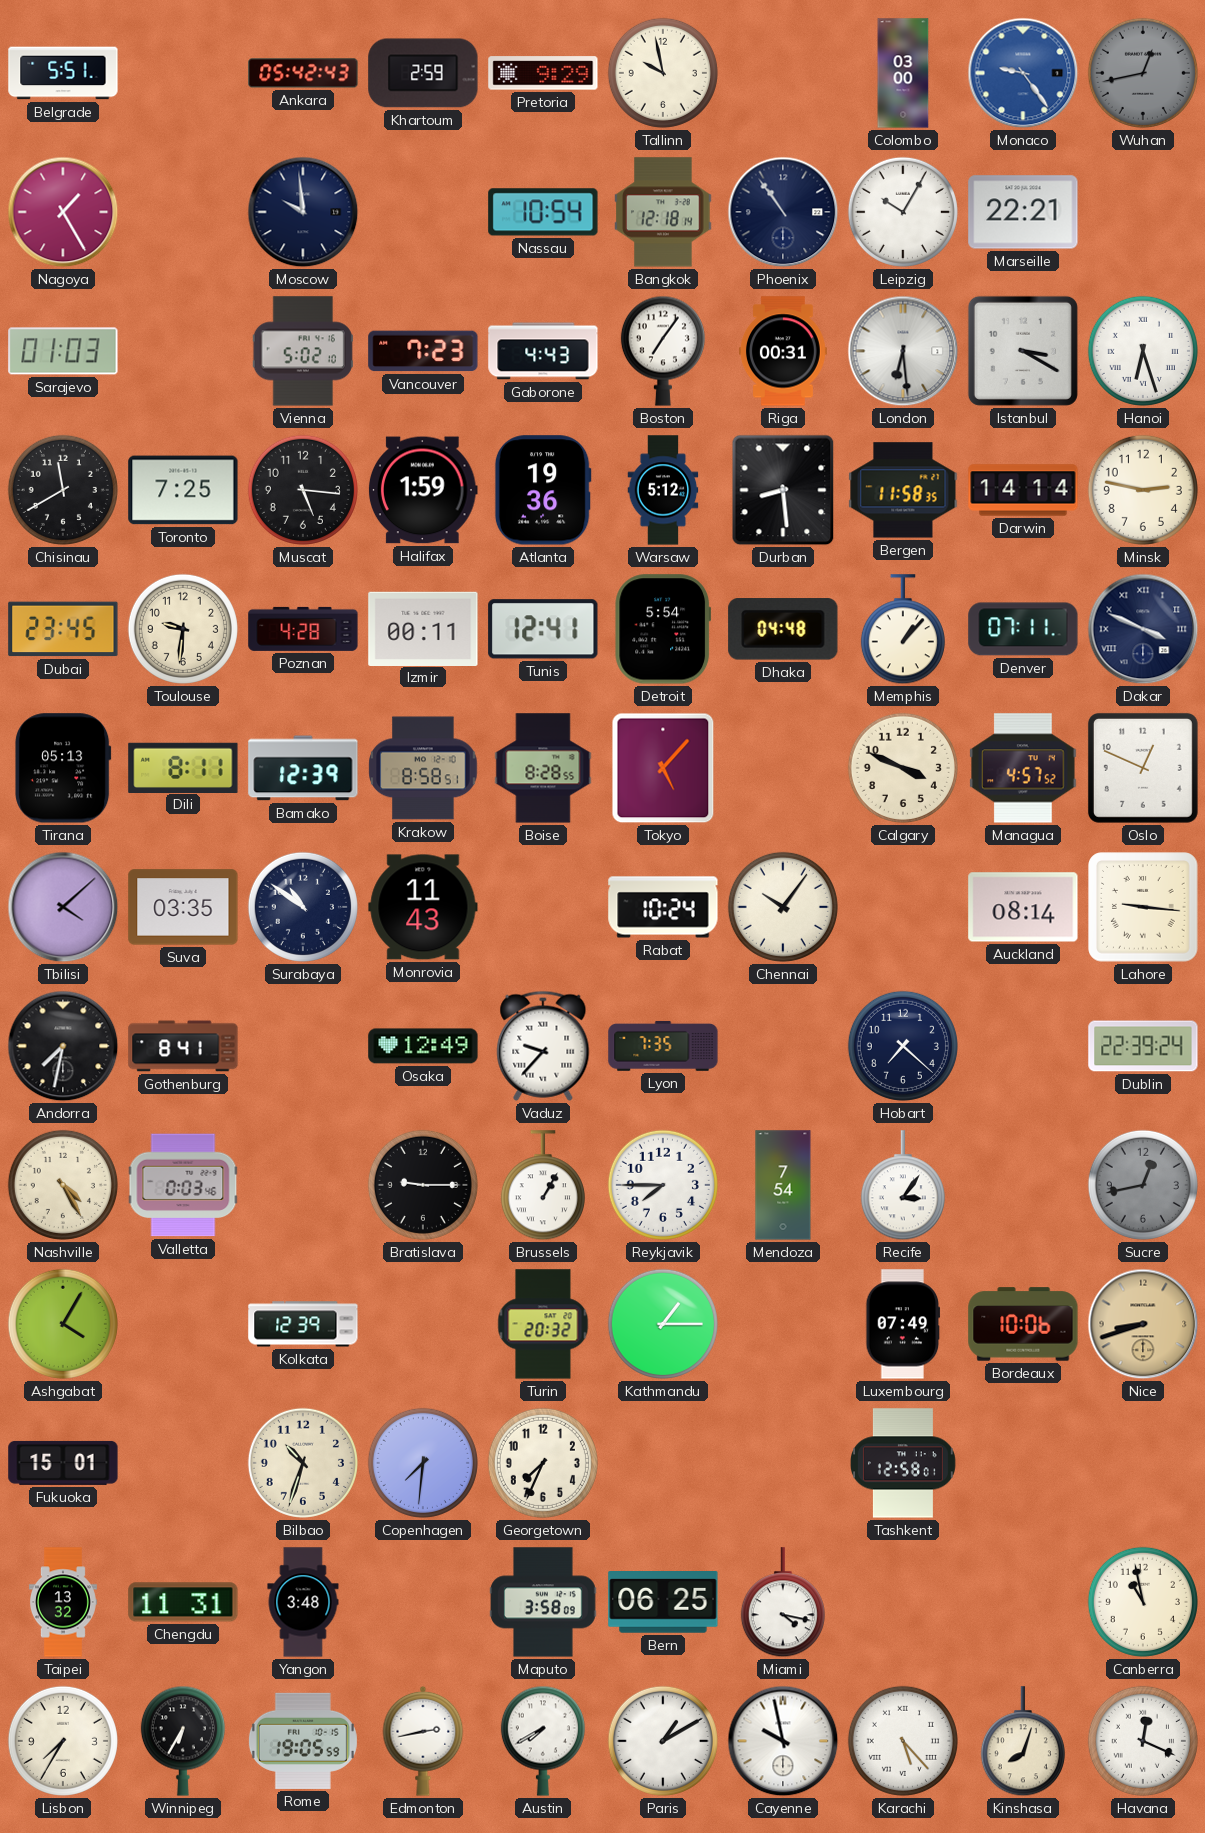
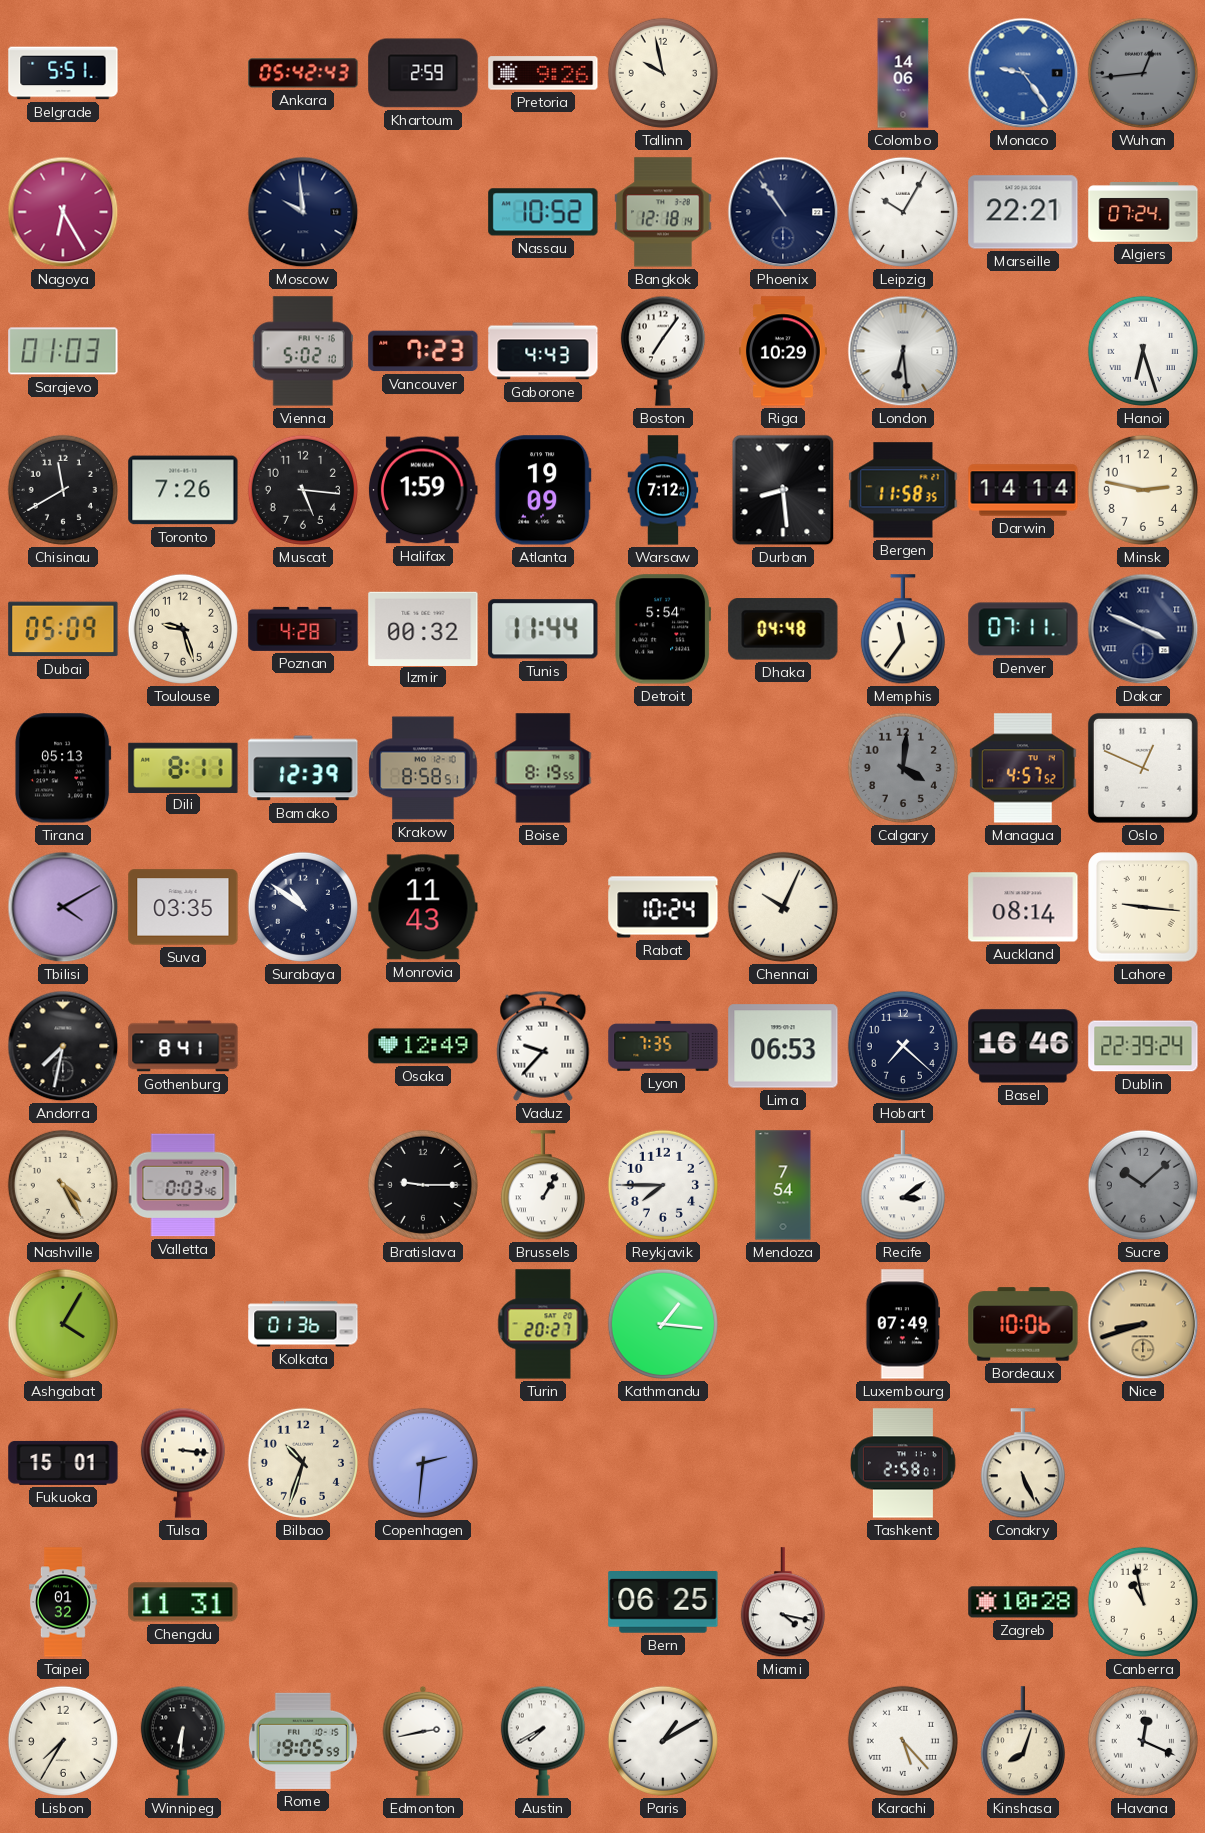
Pretoria: 9:29 -> 9:26 (543, 73)
Colombo: 03:00 -> 14:06 (903, 73)
Wuhan: 12:43 -> 12:44 (1143, 73)
Nagoya: 1:25 -> 6:25 (63, 212)
Nassau: 10:54 -> 10:52 (543, 212)
Algiers: none -> 07:24 (1143, 212)
Riga: 00:31 -> 10:29 (784, 351)
Istanbul: 3:20 -> none (1023, 351)
Toronto: 7:25 -> 7:26 (183, 490)
Atlanta: 19:36 -> 19:09 (543, 490)
Warsaw: 5:12 -> 7:12 (663, 490)
Dubai: 23:45 -> 05:09 (63, 629)
Toulouse: 9:31 -> 9:27 (183, 629)
Izmir: 00:11 -> 00:32 (423, 628)
Tunis: 12:41 -> 11:44 (543, 629)
Memphis: 1:07 -> 11:36 (903, 630)
Boise: 8:28 -> 8:19 (543, 768)
Tokyo: 5:07 -> none (663, 768)
Calgary: 3:49 -> 4:01 (903, 768)
Calgary dial: cream -> grey (903, 768)
Tbilisi: 4:08 -> 4:10 (63, 907)
Chennai: 10:06 -> 10:04 (783, 907)
Lima: none -> 06:53 (783, 1046)
Basel: none -> 16:46 (1023, 1046)
Recife: 3:06 -> 3:09 (903, 1186)
Sucre: 12:43 -> 10:08 (1143, 1185)
Kolkata: 12:39 -> 01:36 (303, 1324)
Turin: 20:32 -> 20:27 (543, 1324)
Kathmandu: 1:15 -> 1:16 (663, 1324)
Tulsa: none -> 3:16 (183, 1463)
Copenhagen: 7:31 -> 2:31 (423, 1463)
Georgetown: 7:34 -> none (543, 1463)
Tashkent: 12:58 -> 2:58 (903, 1463)
Conakry: none -> 5:26 (1023, 1464)
Taipei: 13:32 -> 01:32 (63, 1602)
Yangon: 3:48 -> none (303, 1602)
Maputo: 3:58 -> none (543, 1602)
Zagreb: none -> 10:28 (1023, 1602)
Winnipeg: 6:35 -> 6:31 (183, 1741)
Cayenne: 9:58 -> none (783, 1741)
